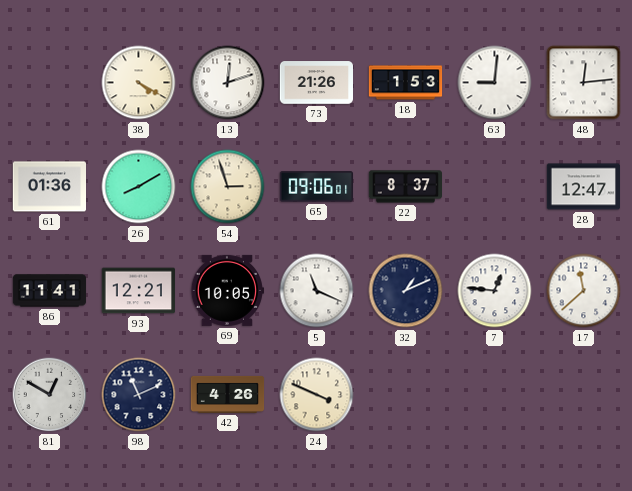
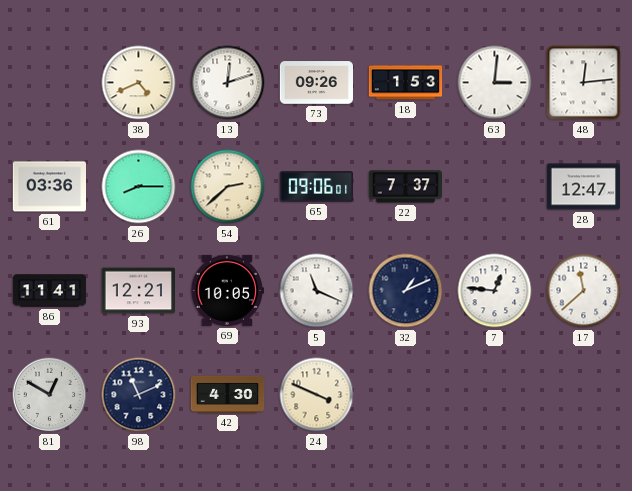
38: 4:20 -> 4:41 (139, 83)
73: 21:26 -> 09:26 (316, 83)
63: 9:01 -> 3:01 (495, 83)
61: 01:36 -> 03:36 (49, 187)
26: 8:10 -> 8:15 (139, 187)
54: 2:57 -> 2:38 (228, 187)
22: 8:37 -> 7:37 (405, 187)
42: 4:26 -> 4:30 (228, 394)
